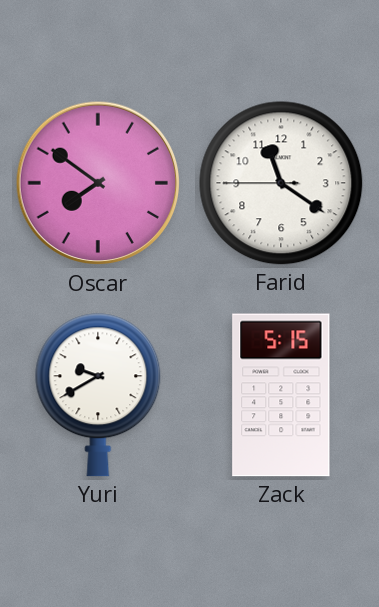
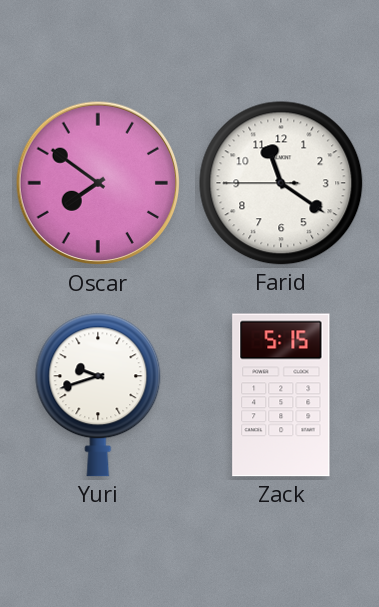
Yuri: 9:40 -> 9:42 (98, 395)
